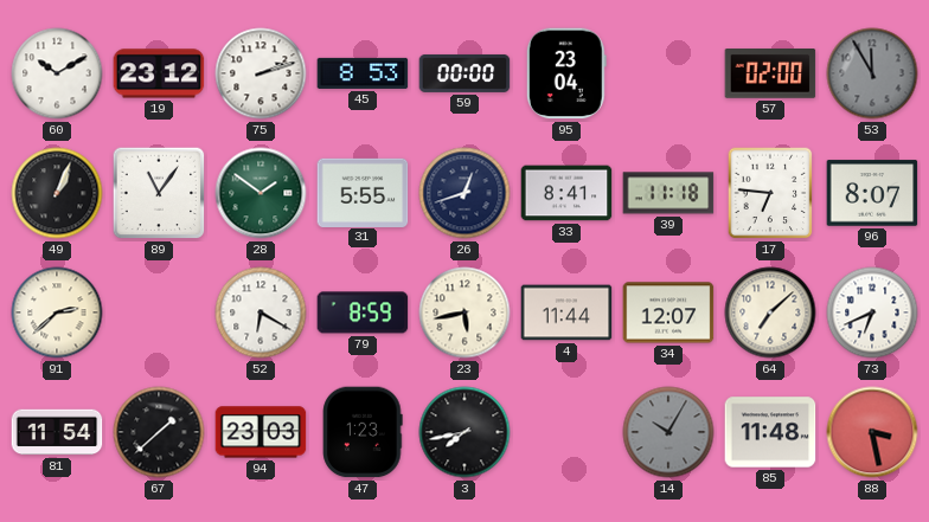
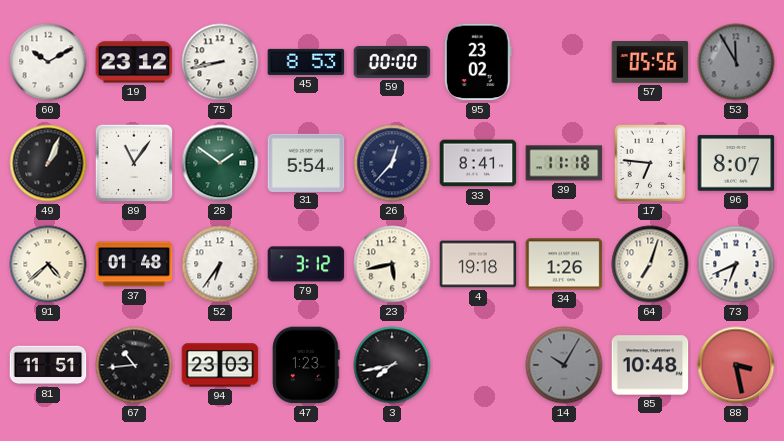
75: 2:12 -> 8:43 (220, 62)
95: 23:04 -> 23:02 (478, 62)
57: 02:00 -> 05:56 (650, 63)
31: 5:55 -> 5:54 (306, 162)
26: 12:42 -> 12:37 (392, 163)
91: 2:38 -> 4:38 (48, 264)
37: none -> 01:48 (134, 264)
52: 6:20 -> 6:36 (220, 264)
79: 8:59 -> 3:12 (306, 264)
4: 11:44 -> 19:18 (478, 264)
34: 12:07 -> 1:26 (564, 264)
64: 7:08 -> 7:03 (650, 264)
81: 11:54 -> 11:51 (48, 365)
67: 1:38 -> 10:44 (134, 365)
85: 11:48 -> 10:48 (650, 365)
